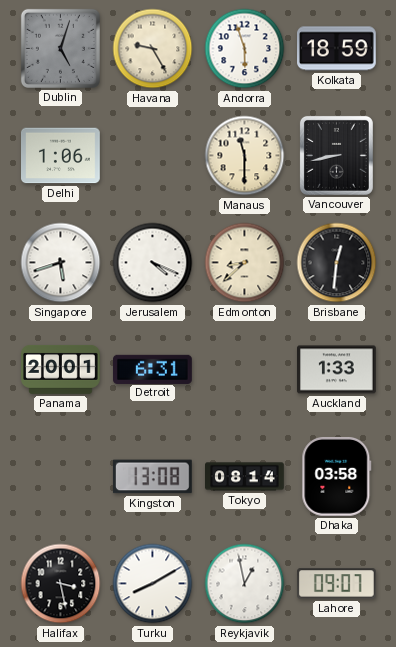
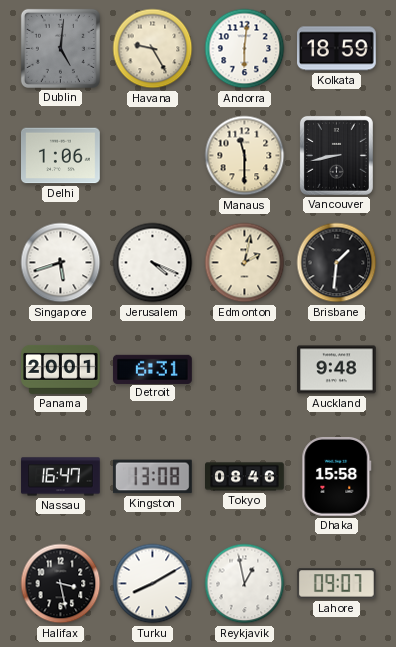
Dublin: 5:03 -> 5:01 (60, 48)
Andorra: 5:57 -> 6:01 (245, 49)
Edmonton: 8:38 -> 2:02 (245, 263)
Brisbane: 12:31 -> 1:31 (337, 263)
Auckland: 1:33 -> 9:48 (337, 370)
Nassau: none -> 16:47 (61, 477)
Tokyo: 08:14 -> 08:46 (245, 477)
Dhaka: 03:58 -> 15:58 (337, 476)
